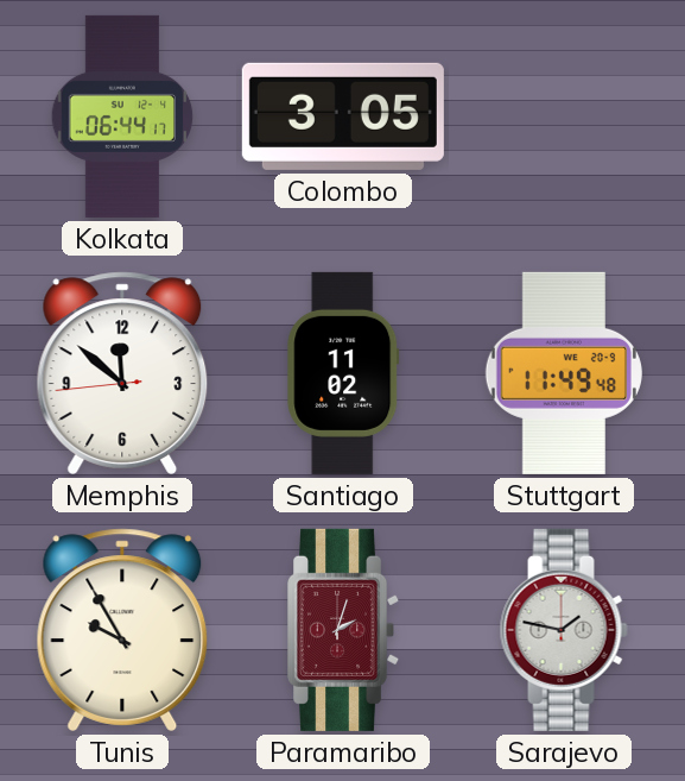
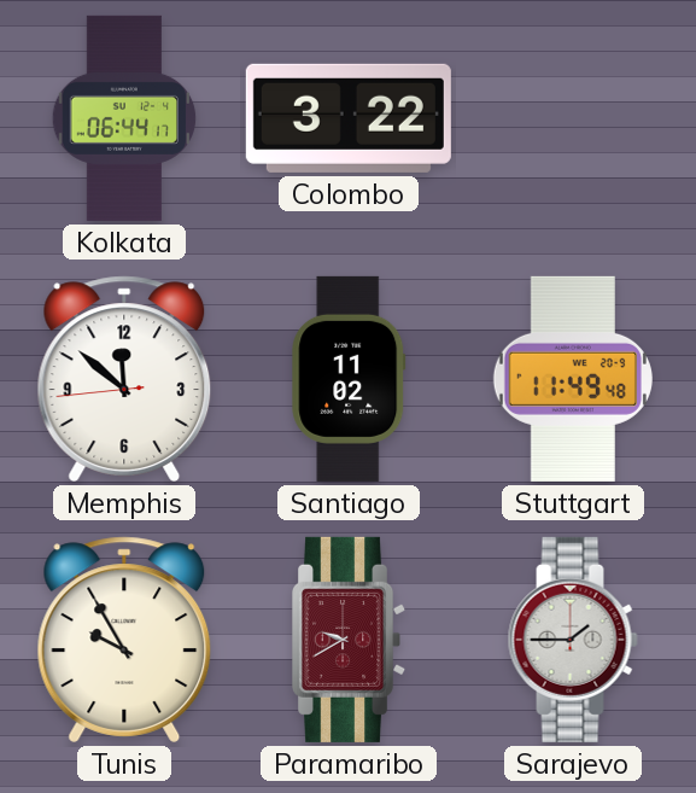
Colombo: 3:05 -> 3:22 (349, 118)
Paramaribo: 2:03 -> 9:40 (350, 640)
Sarajevo: 1:47 -> 1:45 (573, 640)
